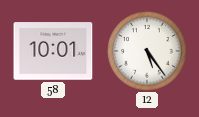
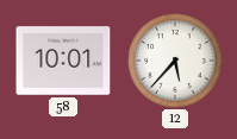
12: 5:24 -> 5:37 (175, 61)
